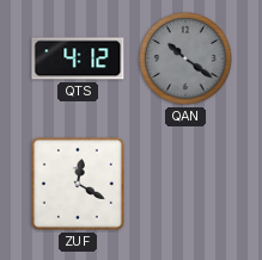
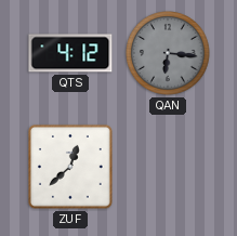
QAN: 10:21 -> 6:16 (168, 53)
ZUF: 12:20 -> 12:38 (71, 168)
